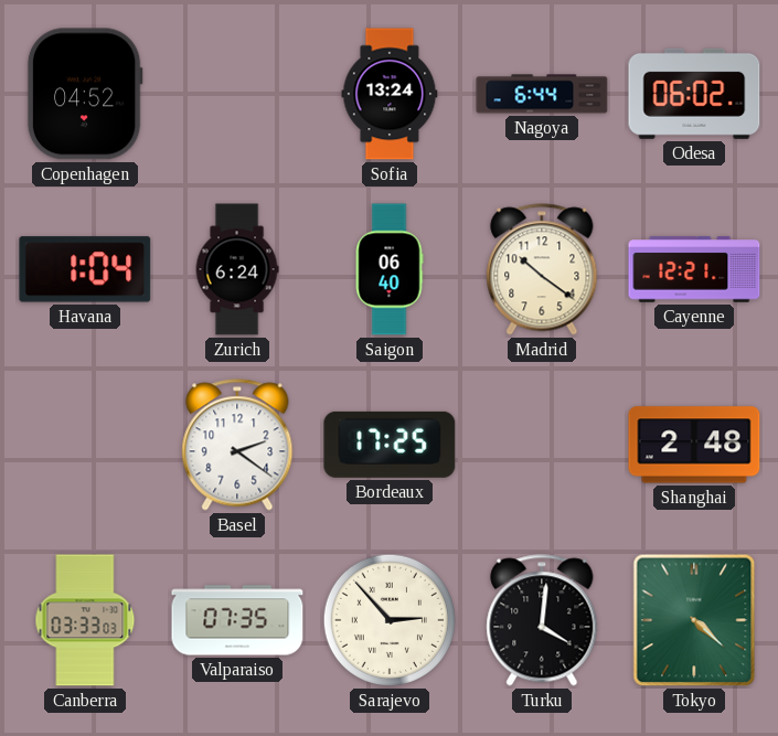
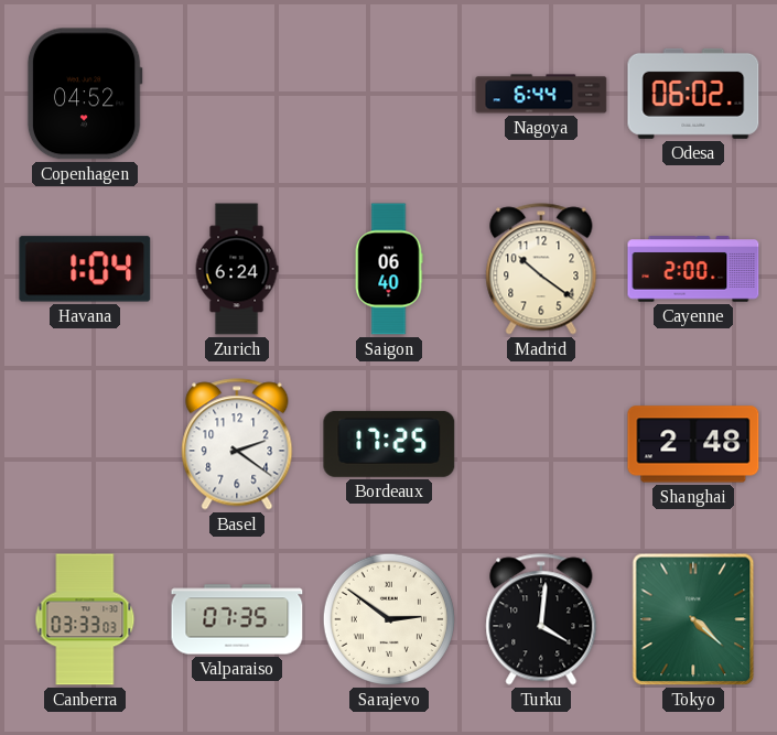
Sofia: 13:24 -> none (390, 94)
Cayenne: 12:21 -> 2:00 (693, 269)
Sarajevo: 2:53 -> 2:51 (389, 619)
